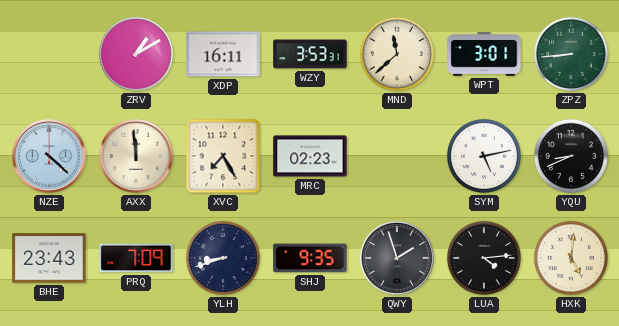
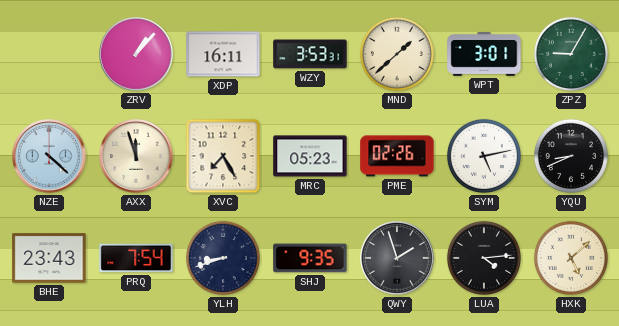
ZRV: 1:10 -> 1:07 (136, 54)
MND: 11:38 -> 1:38 (397, 54)
ZPZ: 8:44 -> 9:05 (571, 54)
AXX: 11:59 -> 11:57 (136, 156)
MRC: 02:23 -> 05:23 (310, 156)
PME: none -> 02:26 (397, 156)
PRQ: 7:09 -> 7:54 (136, 258)
HXK: 5:01 -> 5:08 (571, 258)
